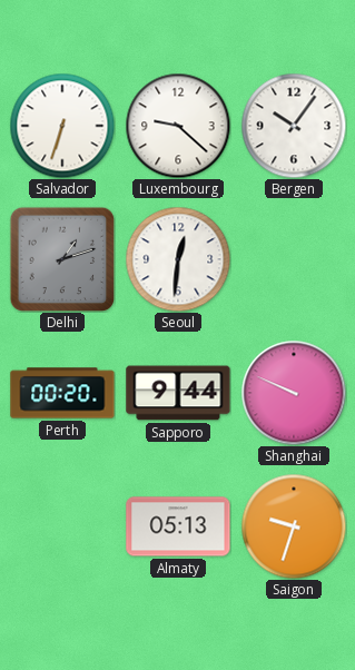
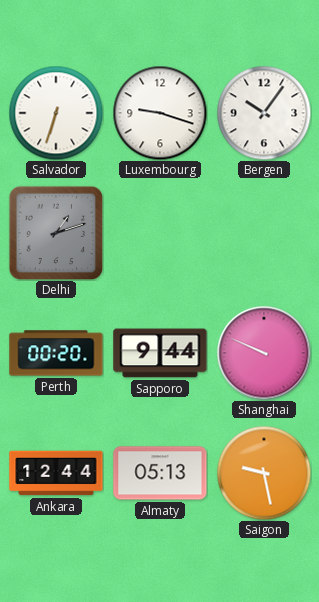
Luxembourg: 9:22 -> 9:18 (160, 113)
Seoul: 12:31 -> none (178, 259)
Ankara: none -> 12:44 (56, 473)
Saigon: 9:33 -> 9:28 (264, 473)
